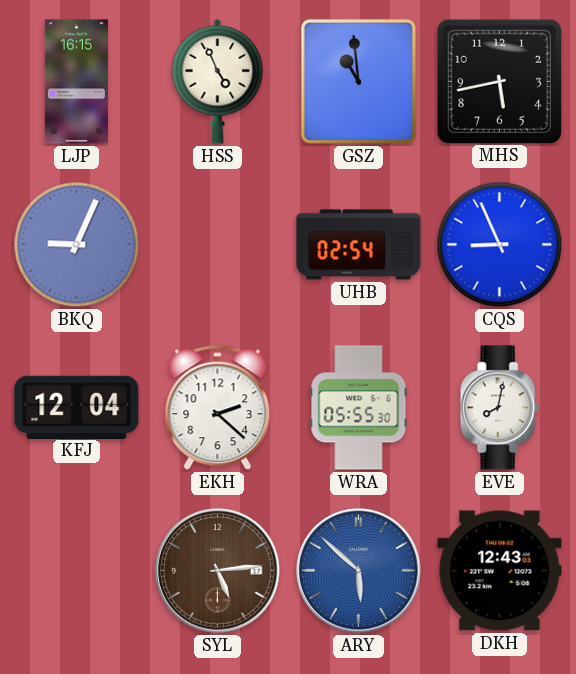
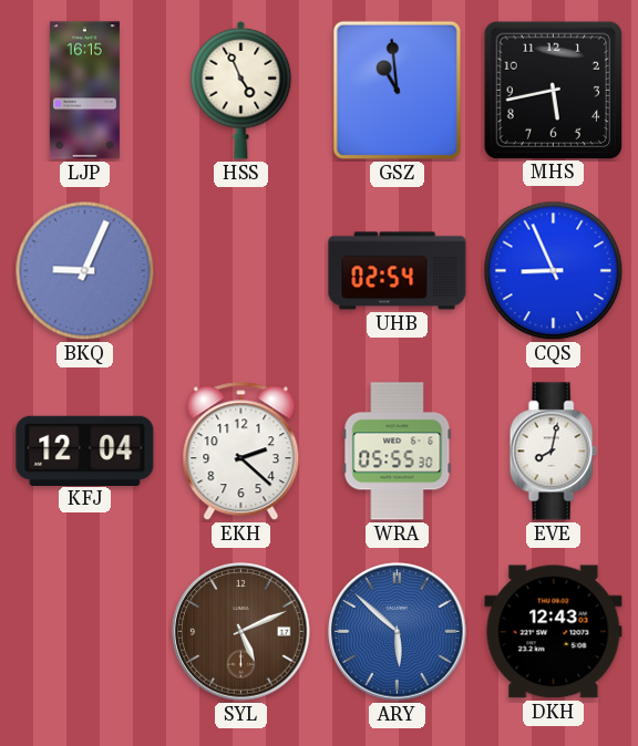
SYL: 5:14 -> 5:11 (241, 632)
